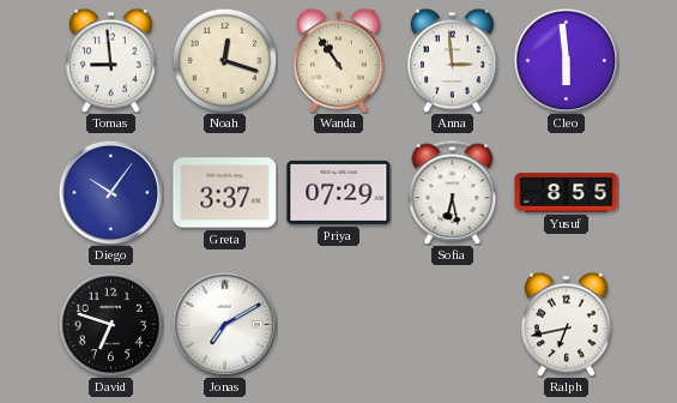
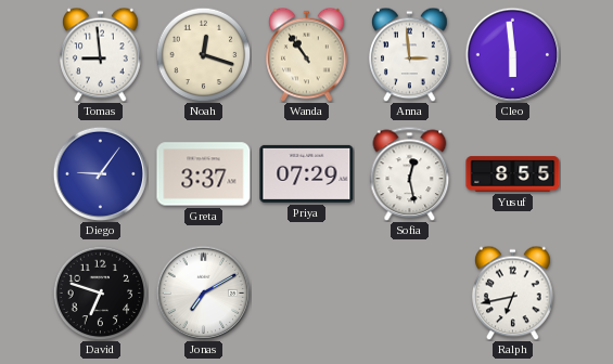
Diego: 10:06 -> 9:06 (100, 173)
Sofia: 6:28 -> 12:28 (410, 173)
